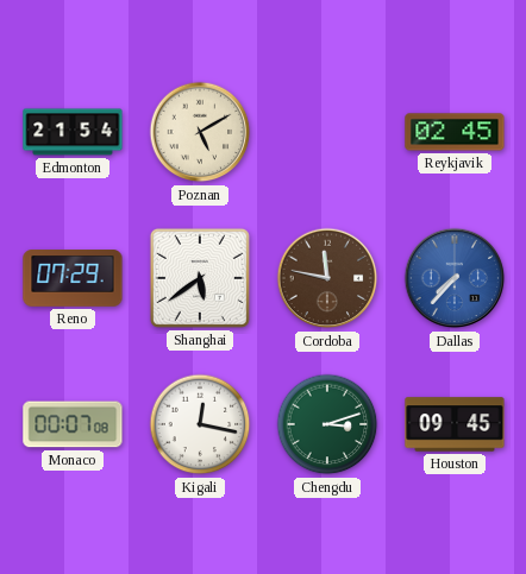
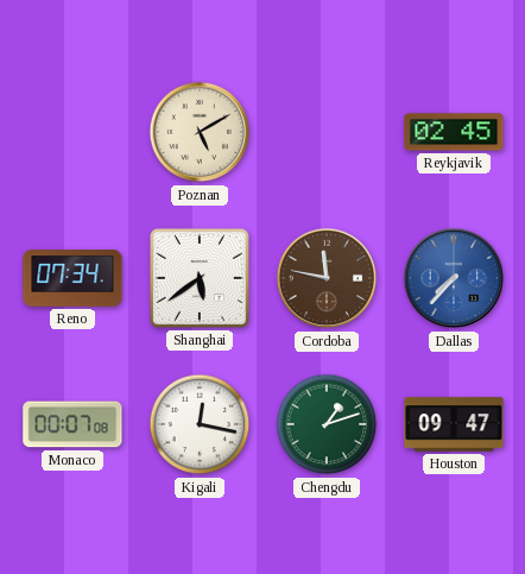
Edmonton: 21:54 -> none (73, 132)
Reno: 07:29 -> 07:34 (72, 278)
Chengdu: 3:12 -> 1:12 (327, 424)
Houston: 09:45 -> 09:47 (454, 424)
